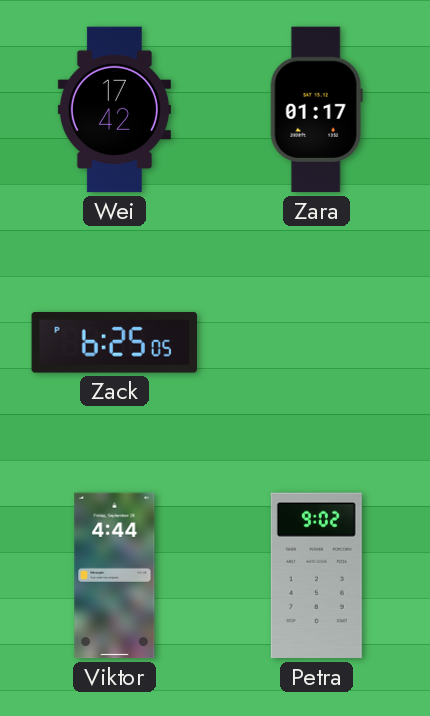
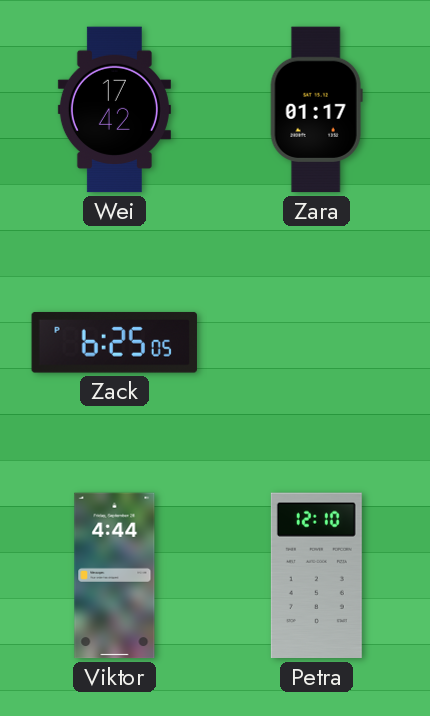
Petra: 9:02 -> 12:10 (316, 576)
